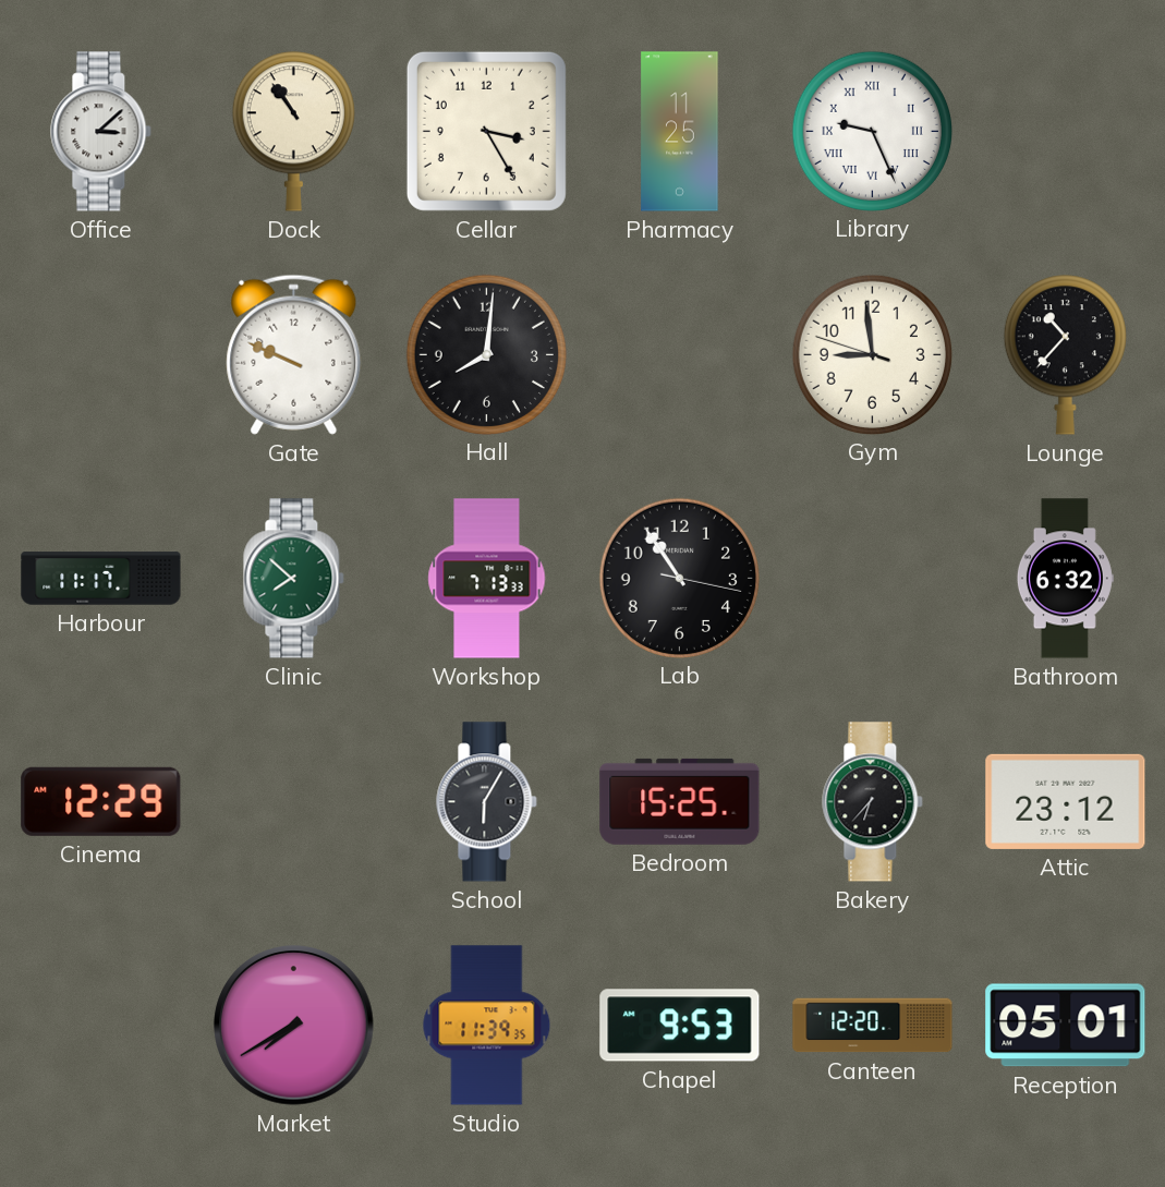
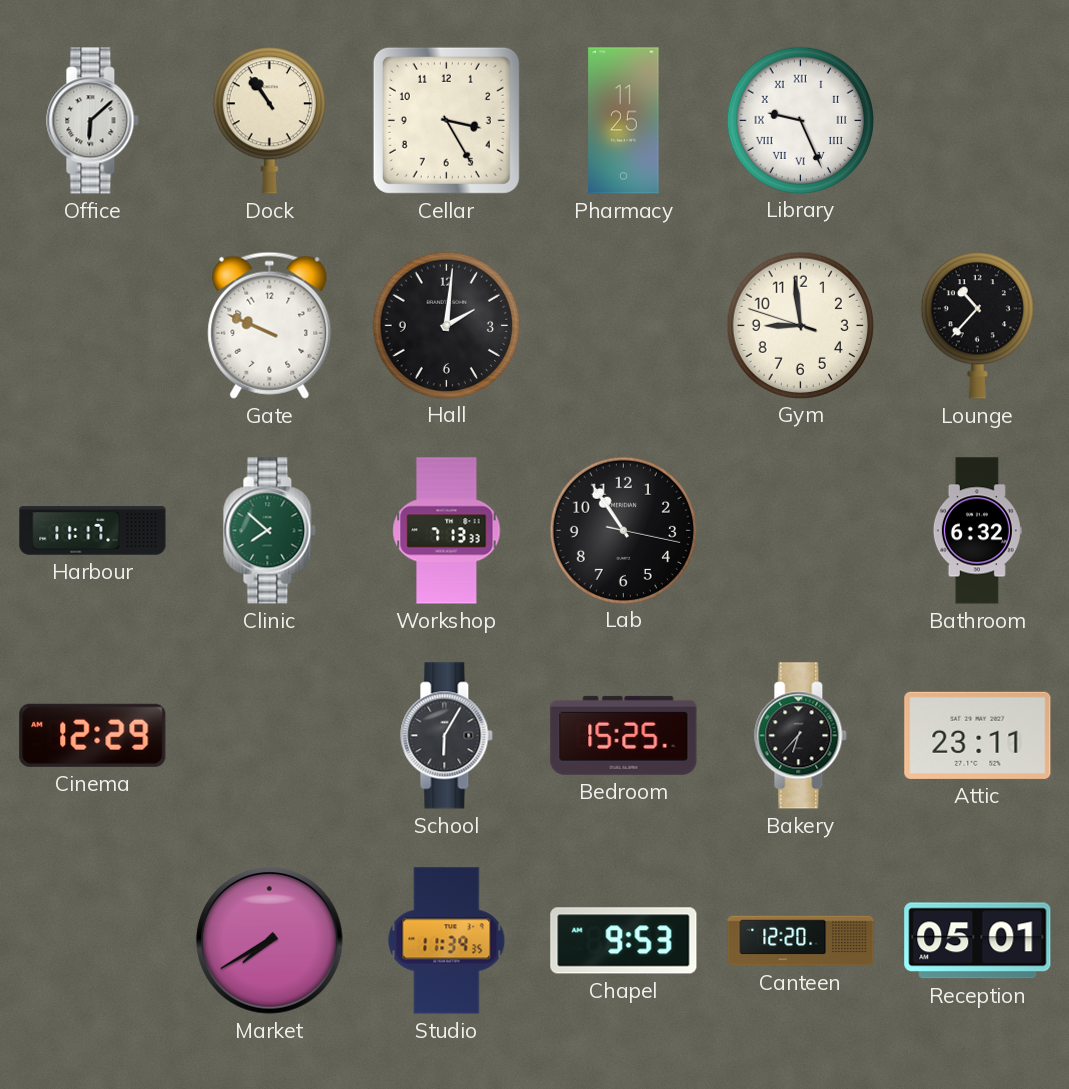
Office: 3:08 -> 6:08 (93, 121)
Hall: 8:01 -> 2:01 (446, 325)
Attic: 23:12 -> 23:11 (978, 735)
